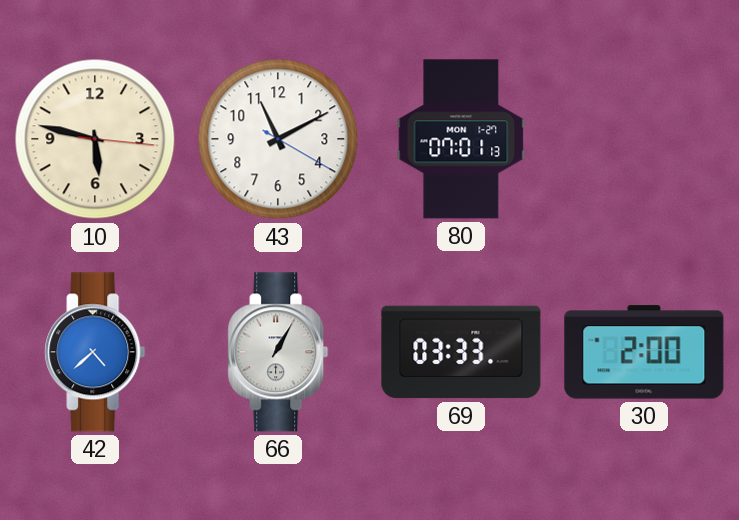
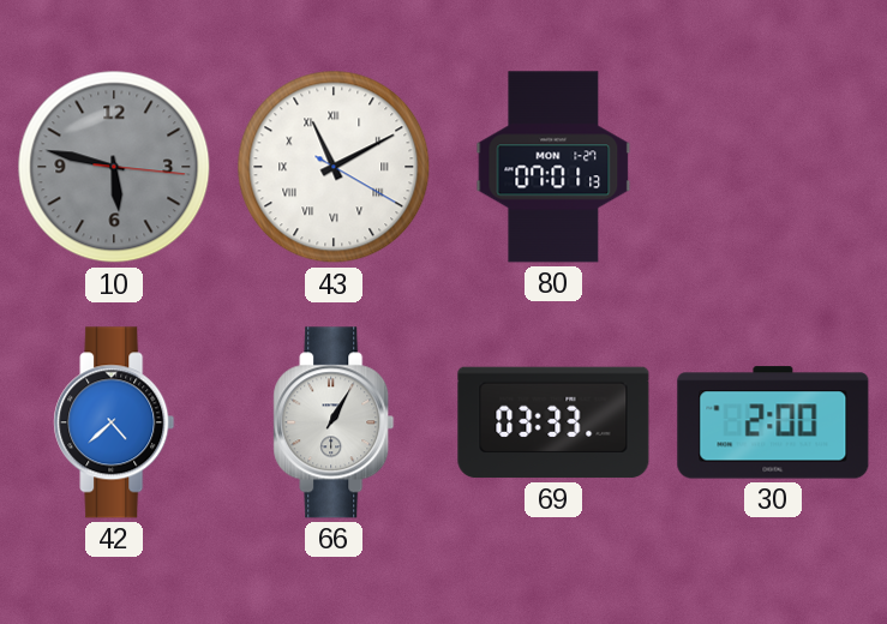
10 dial: cream -> grey (114, 167)
43 numerals: Arabic -> Roman (334, 167)
